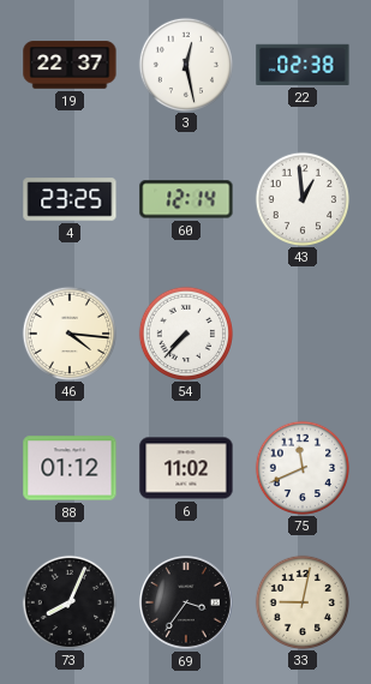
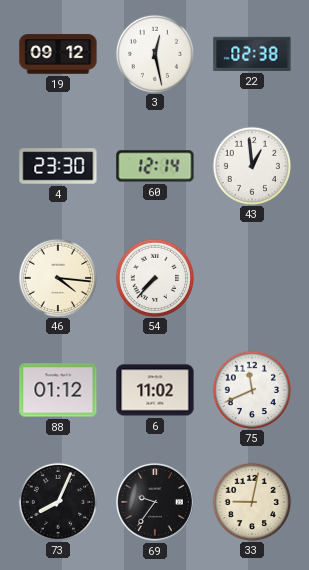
19: 22:37 -> 09:12 (58, 54)
4: 23:25 -> 23:30 (58, 166)
69: 3:36 -> 9:36 (155, 502)
